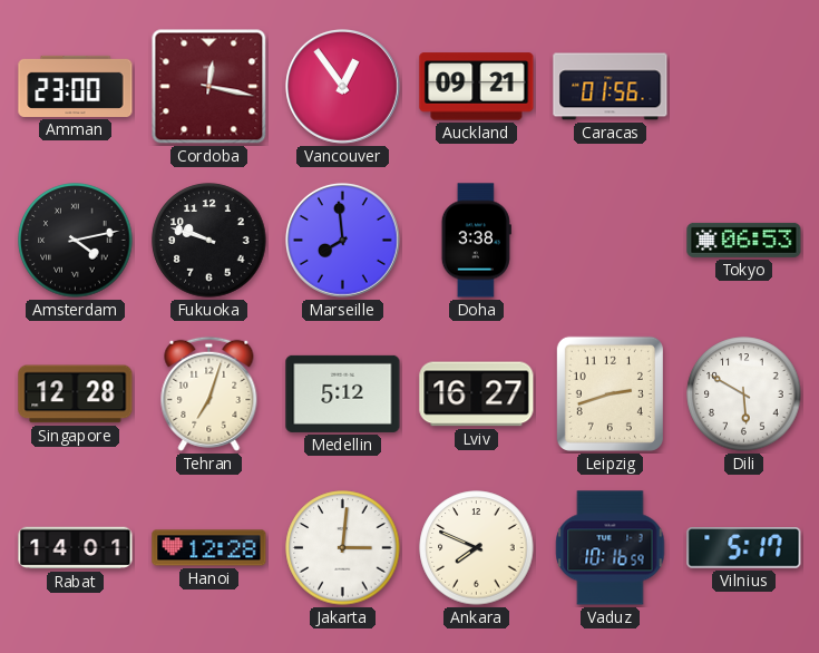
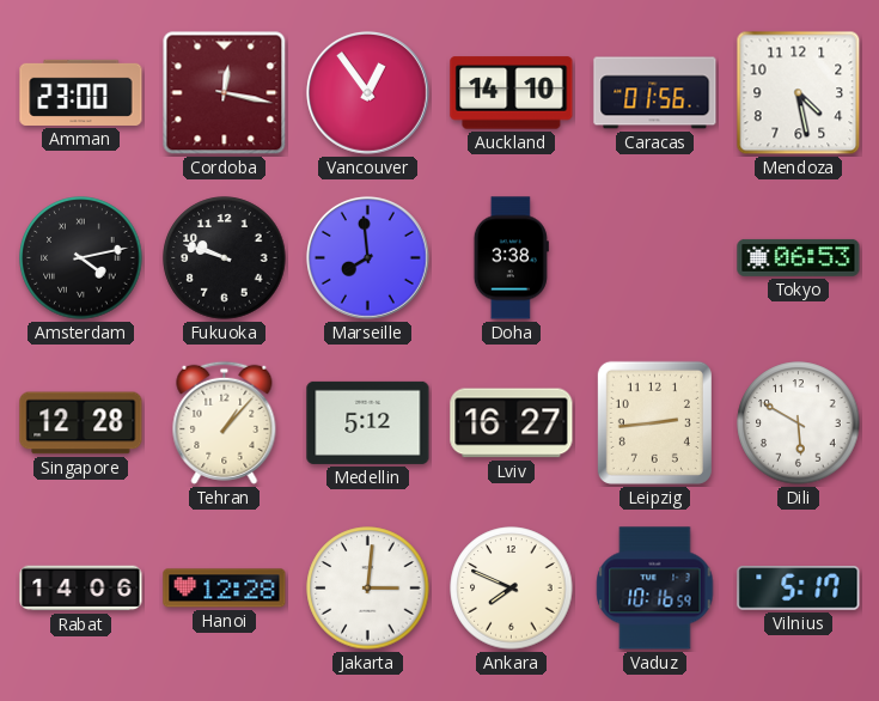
Auckland: 09:21 -> 14:10 (512, 93)
Mendoza: none -> 4:28 (799, 93)
Tehran: 7:03 -> 1:07 (225, 422)
Leipzig: 2:42 -> 2:44 (654, 422)
Rabat: 14:01 -> 14:06 (81, 589)
